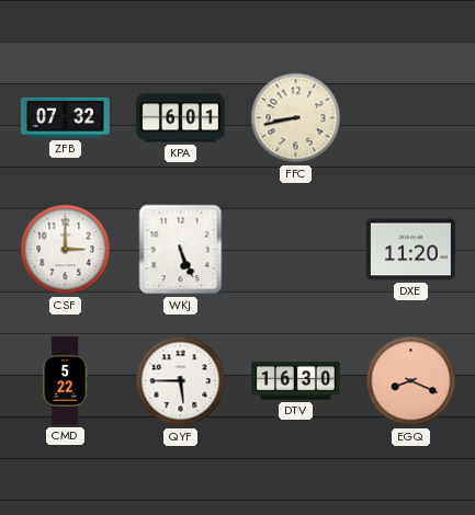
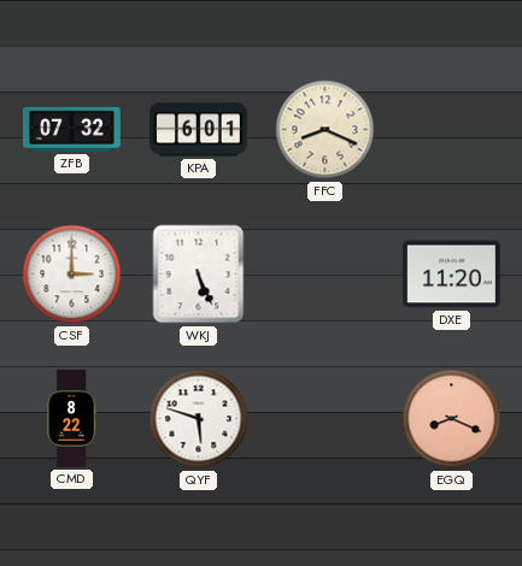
FFC: 8:43 -> 8:19 (325, 130)
CMD: 5:22 -> 8:22 (71, 419)
QYF: 5:45 -> 5:48 (199, 419)
DTV: 16:30 -> none (296, 381)
